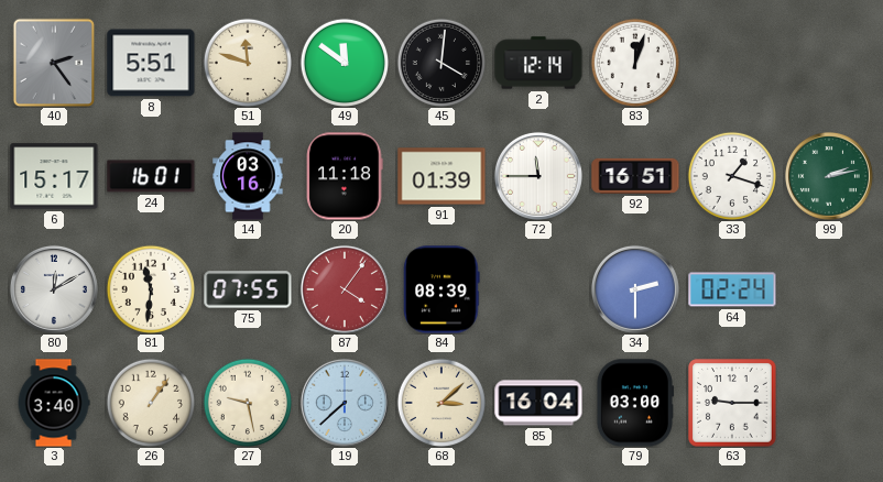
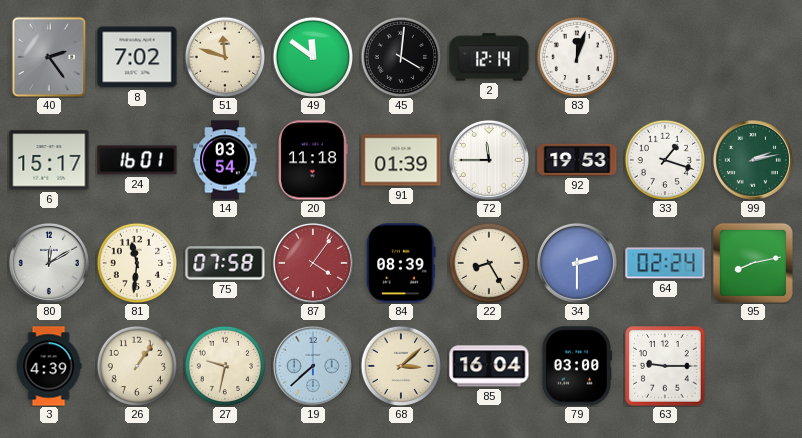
8: 5:51 -> 7:02 (137, 57)
14: 03:16 -> 03:54 (225, 160)
92: 16:51 -> 19:53 (577, 160)
75: 07:55 -> 07:58 (225, 263)
22: none -> 8:25 (488, 262)
95: none -> 8:13 (753, 263)
3: 3:40 -> 4:39 (49, 366)
27: 9:28 -> 9:32 (224, 365)
